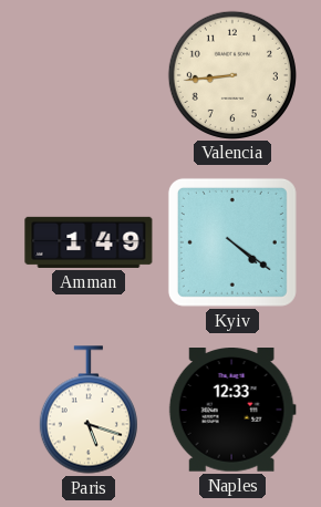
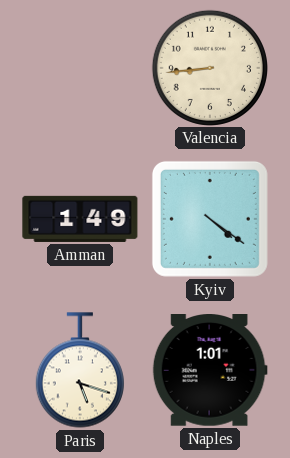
Naples: 12:33 -> 1:01 (210, 371)
